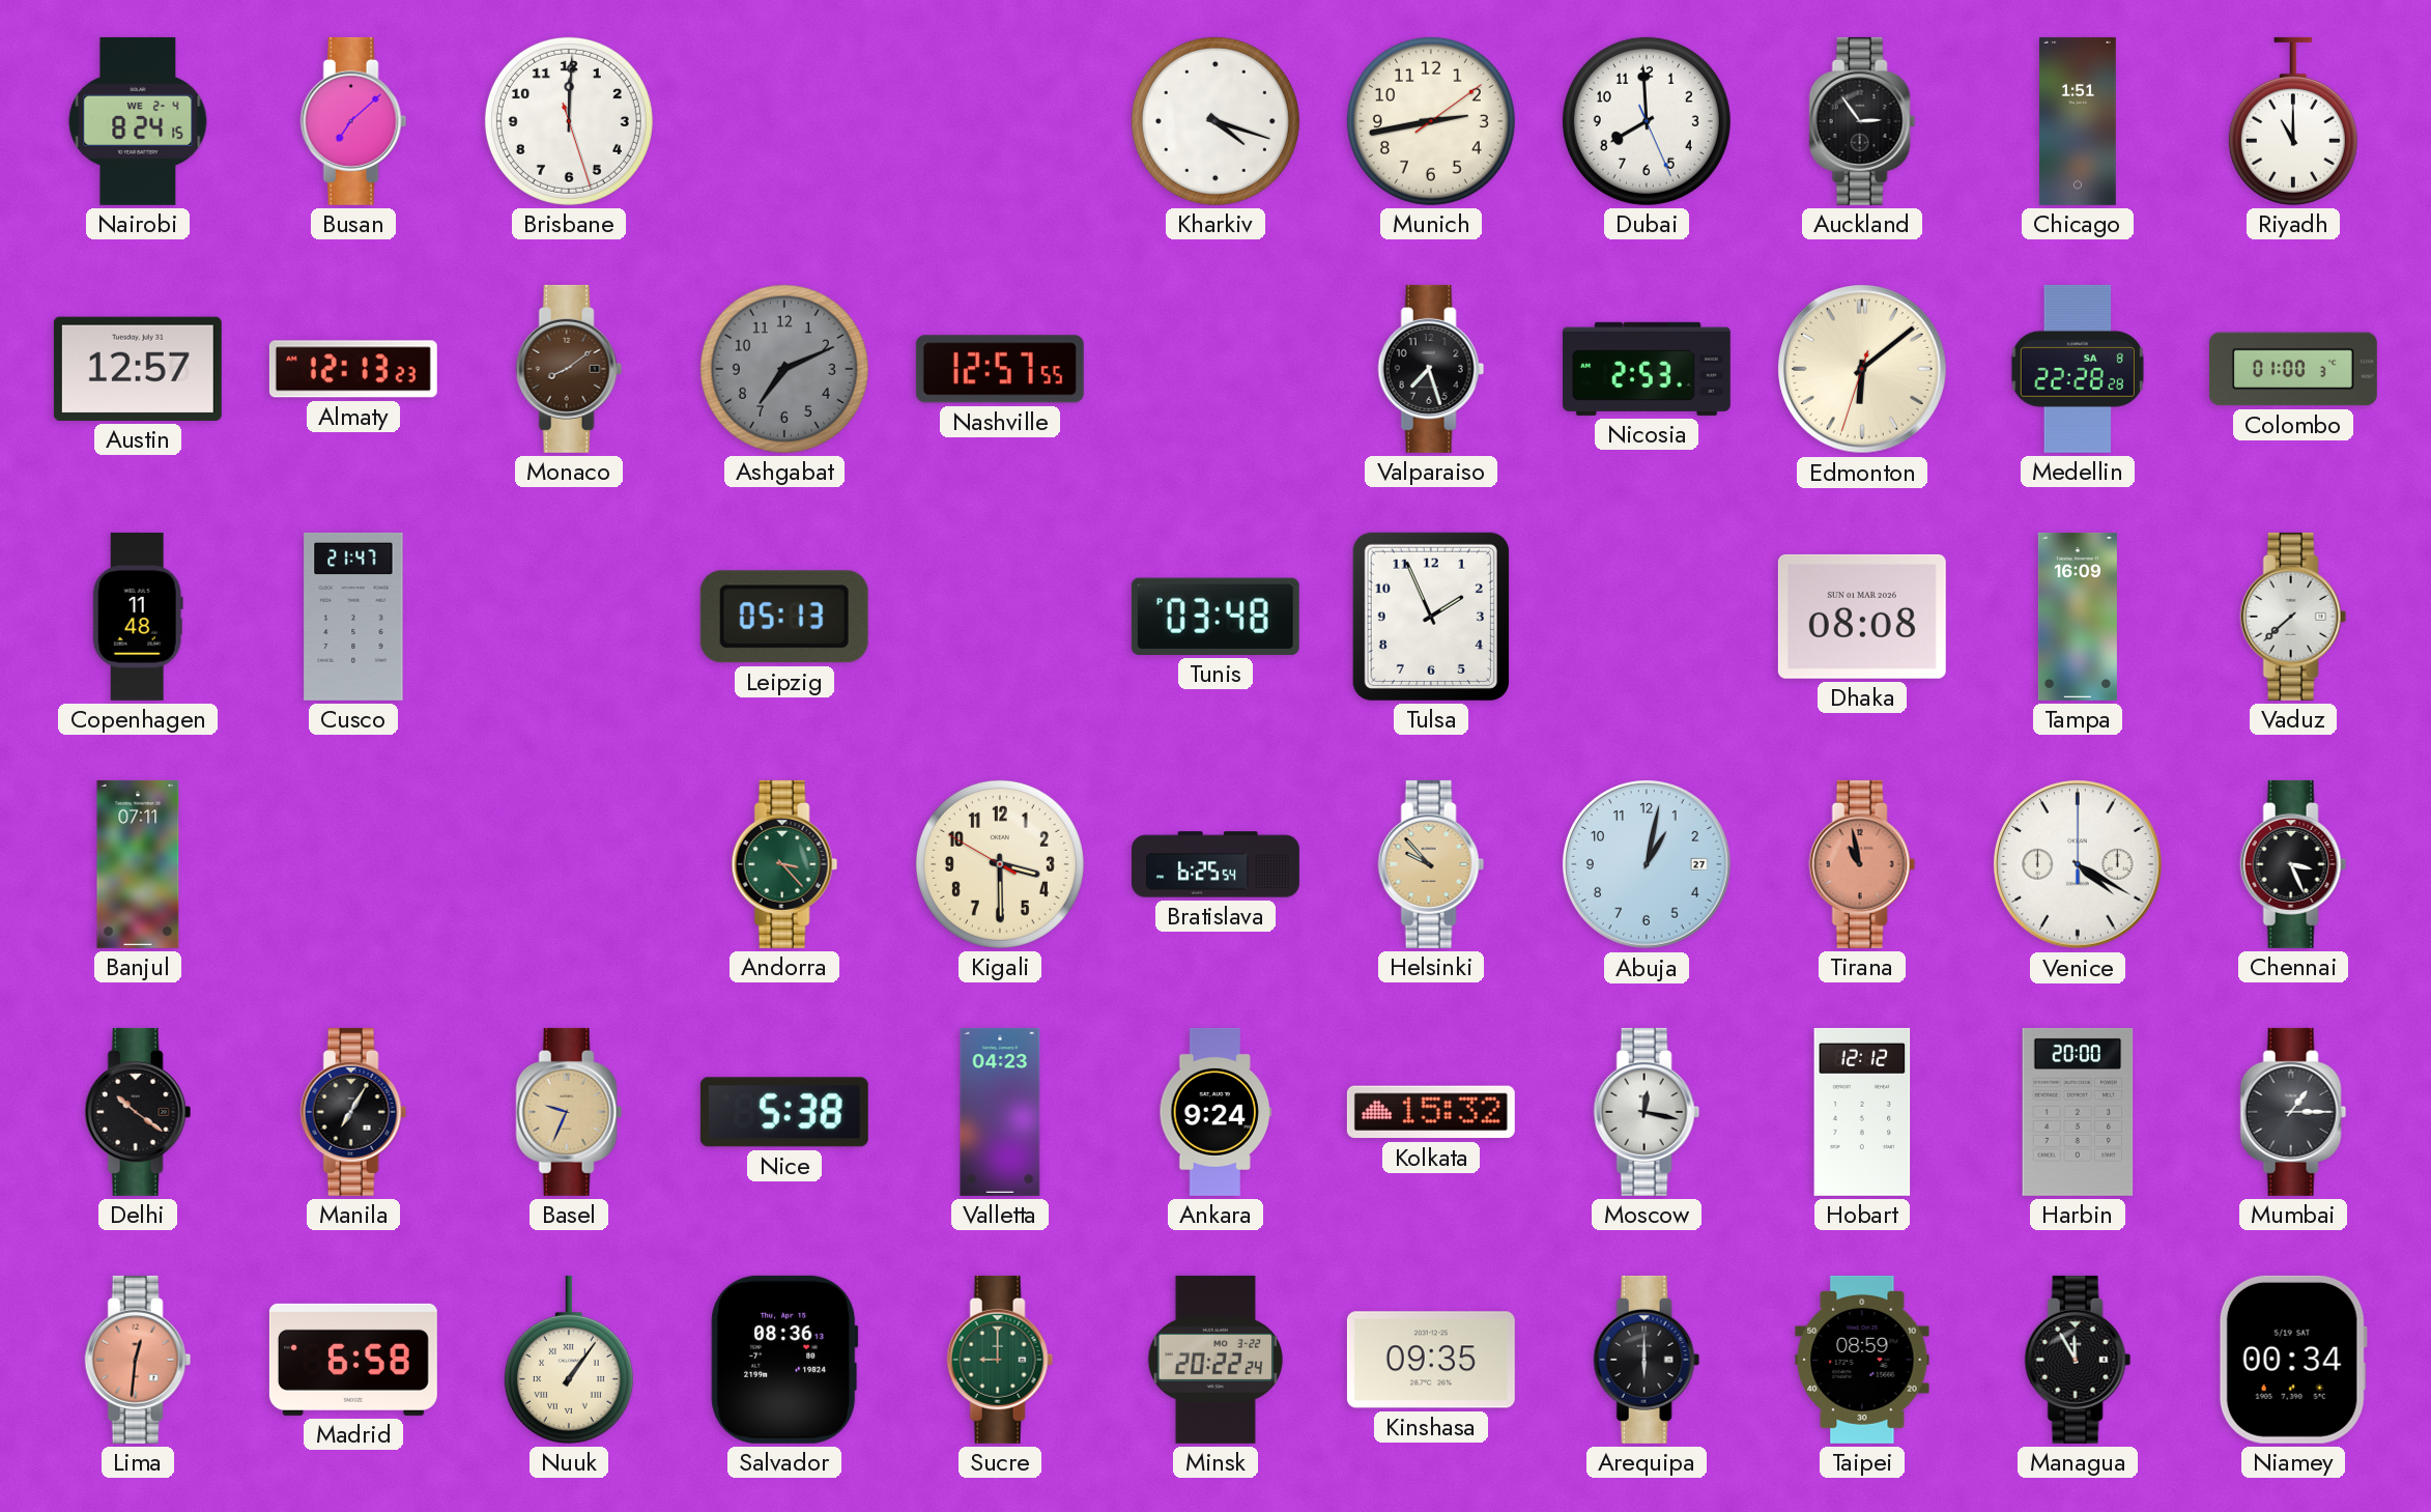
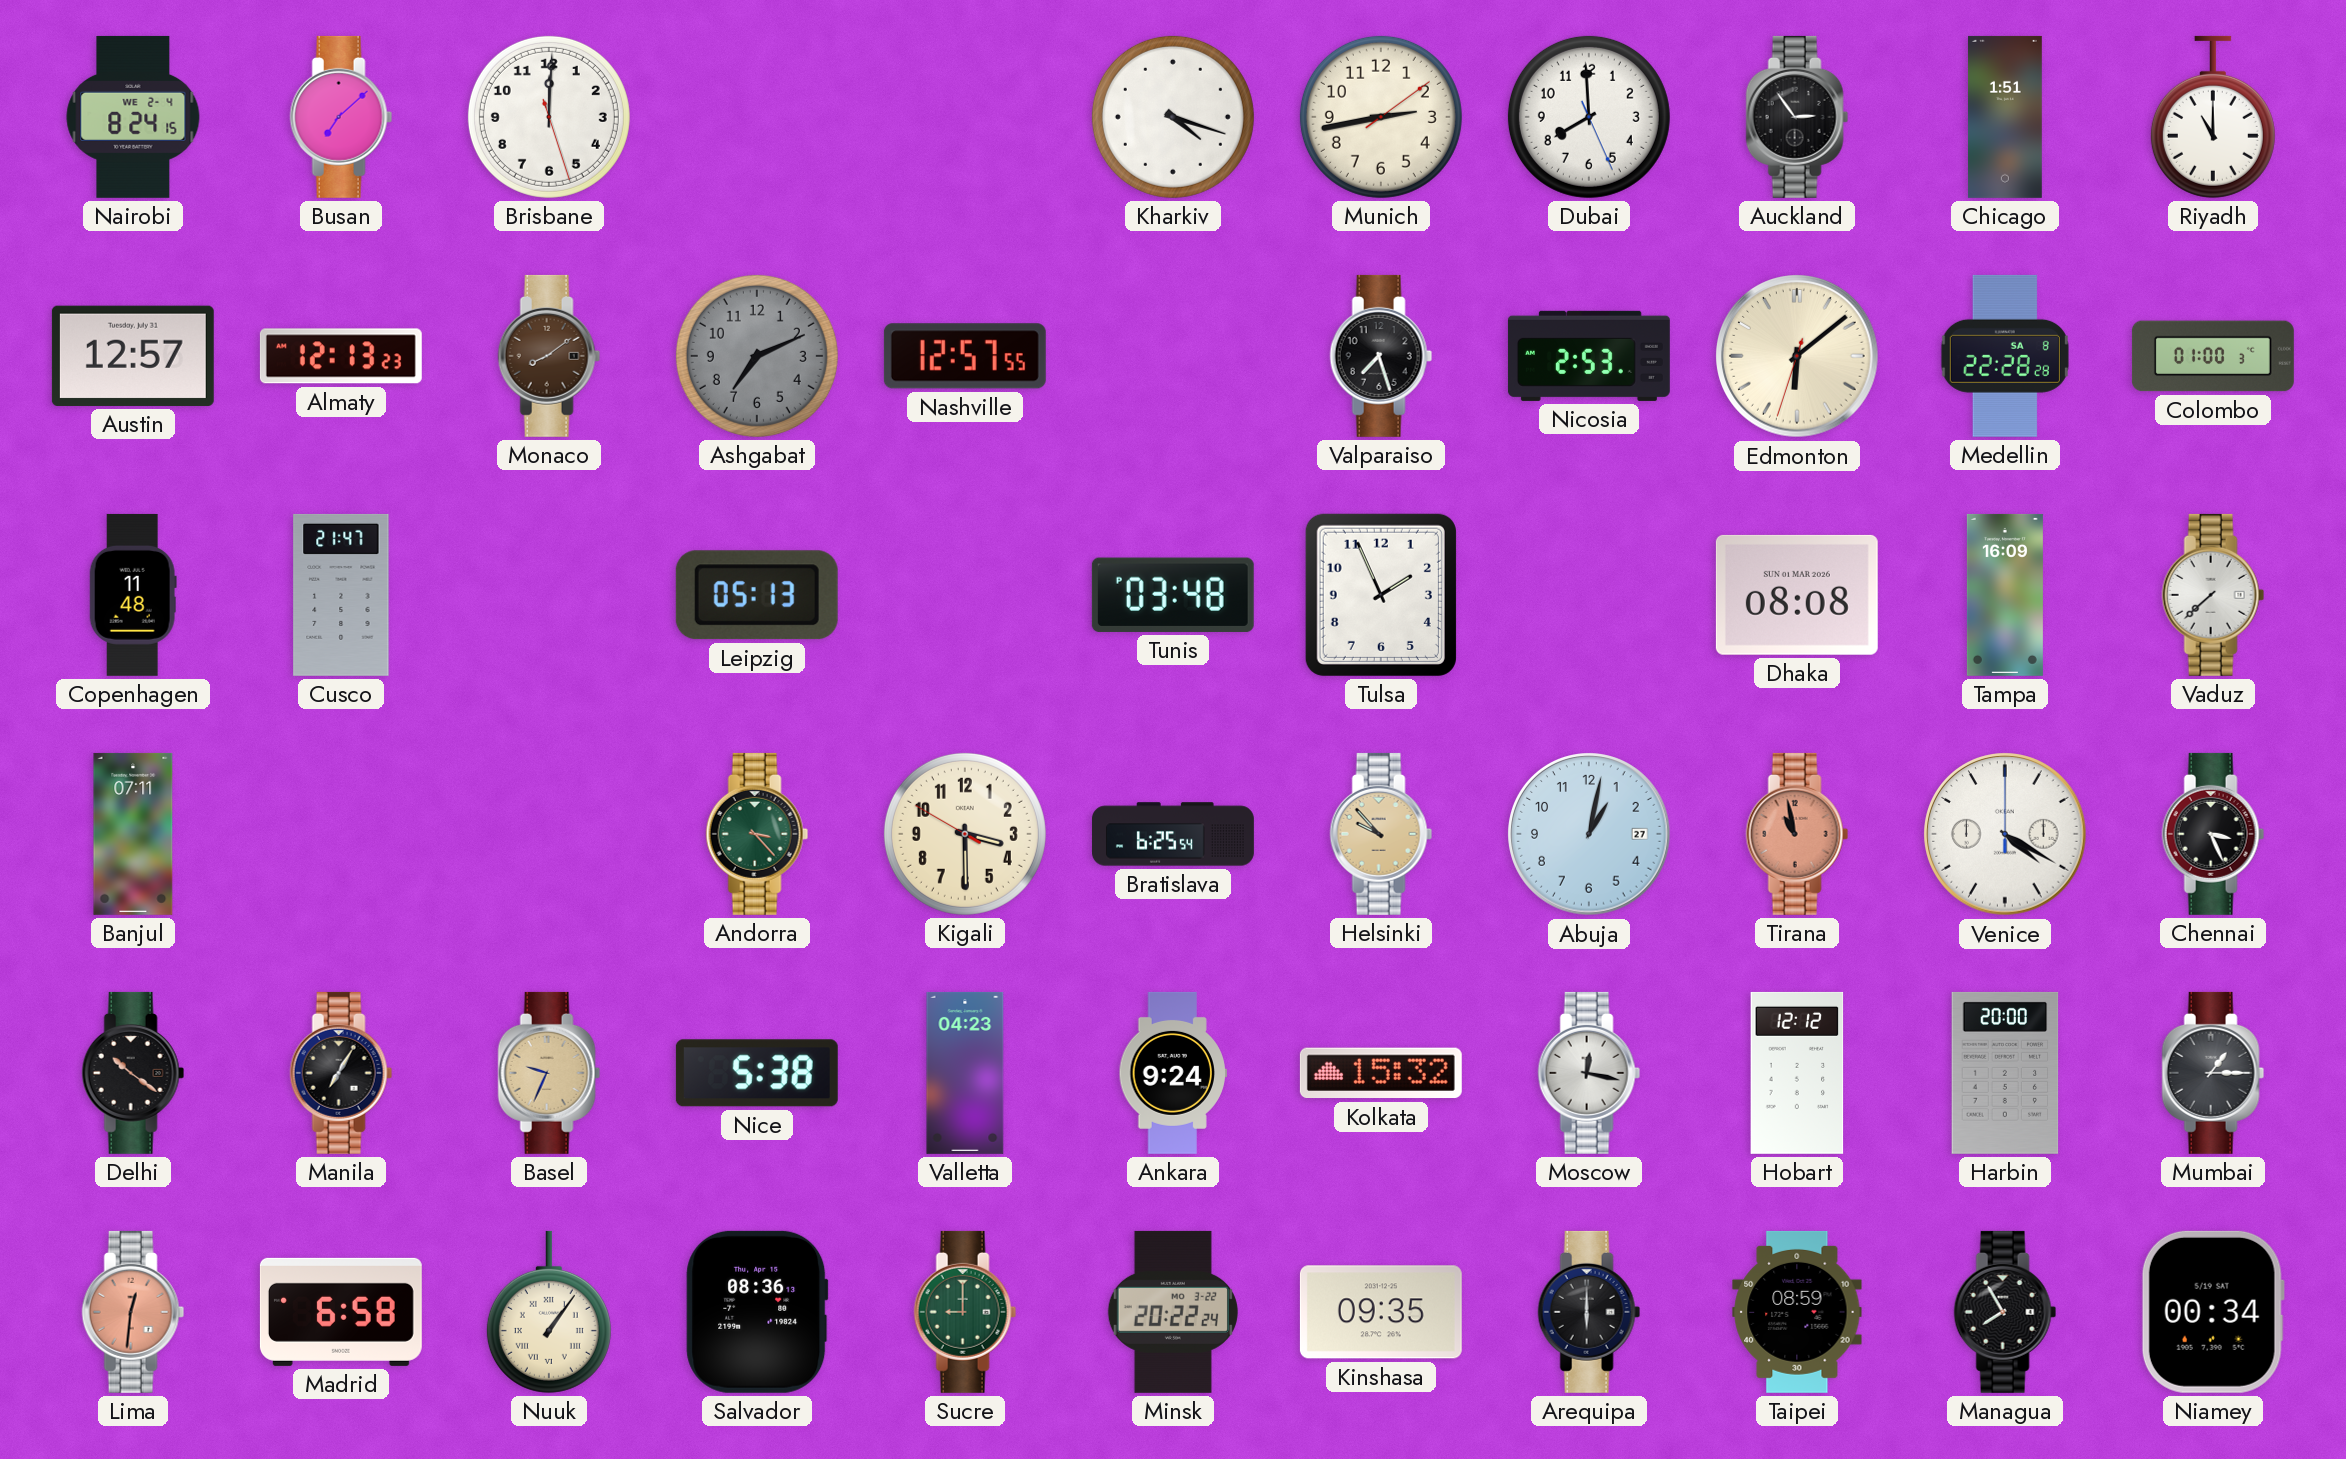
Managua: 11:55 -> 7:55 (2005, 1312)
